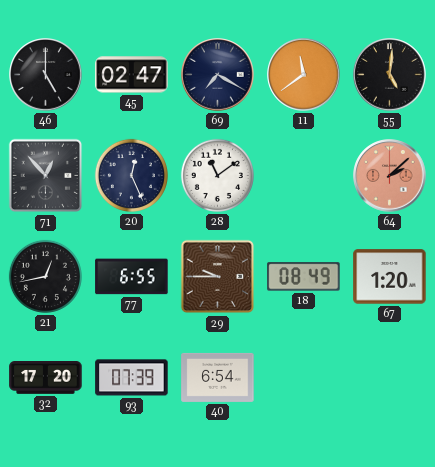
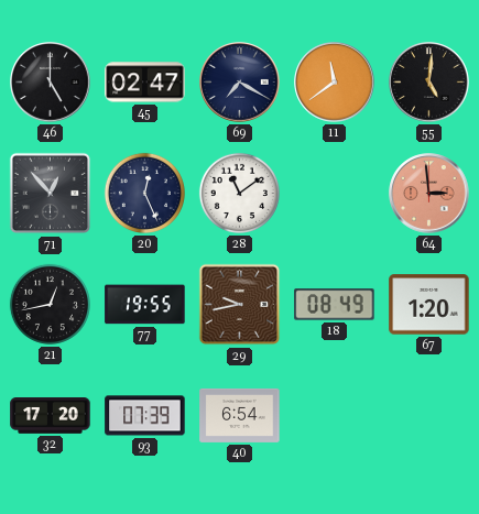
64: 2:08 -> 2:59 (429, 194)
77: 6:55 -> 19:55 (145, 305)
29: 9:45 -> 9:43 (240, 305)
